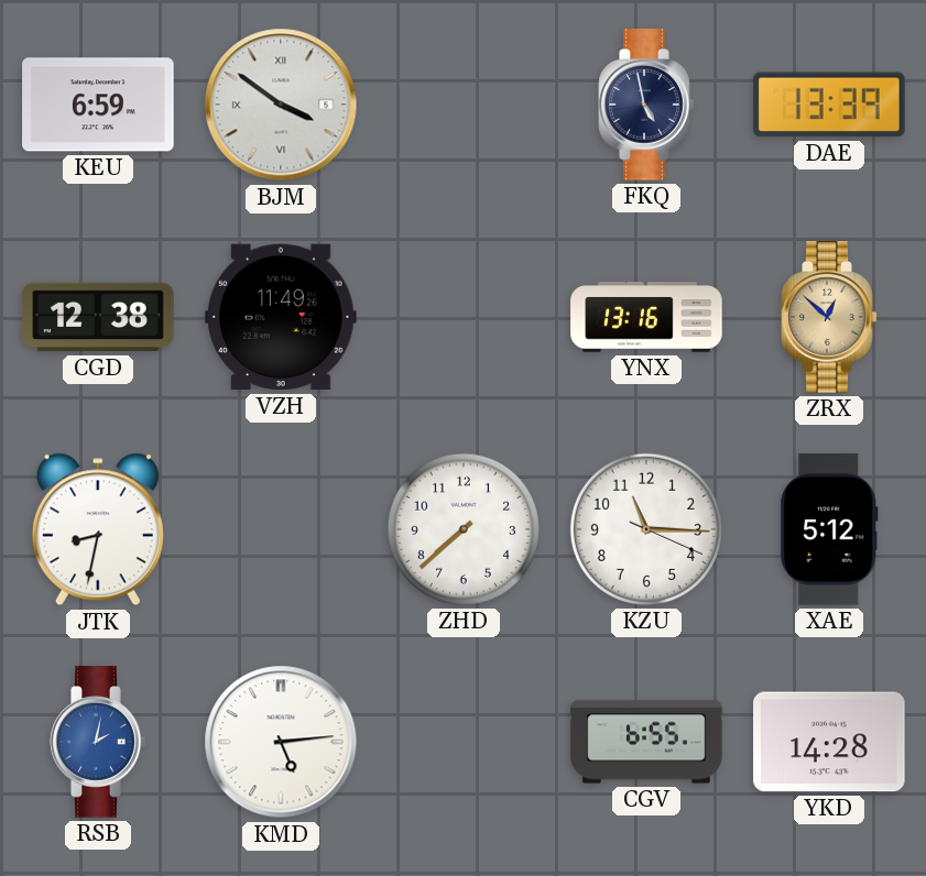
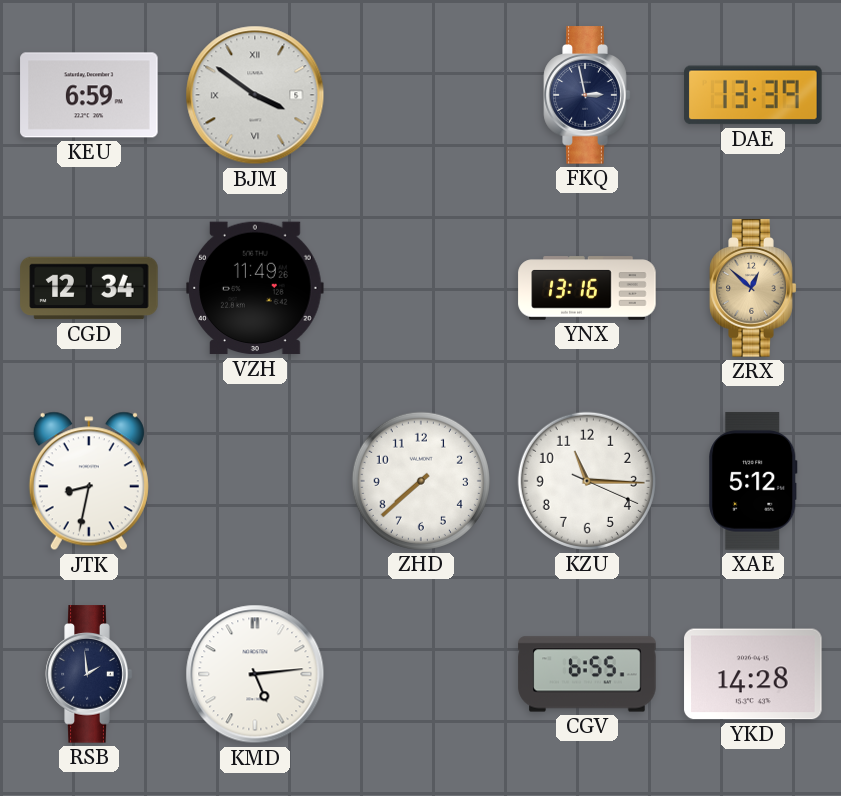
FKQ: 4:58 -> 2:58 (587, 95)
CGD: 12:38 -> 12:34 (89, 288)
RSB: 2:02 -> 1:59 (89, 674)
RSB dial: blue -> navy (89, 674)
